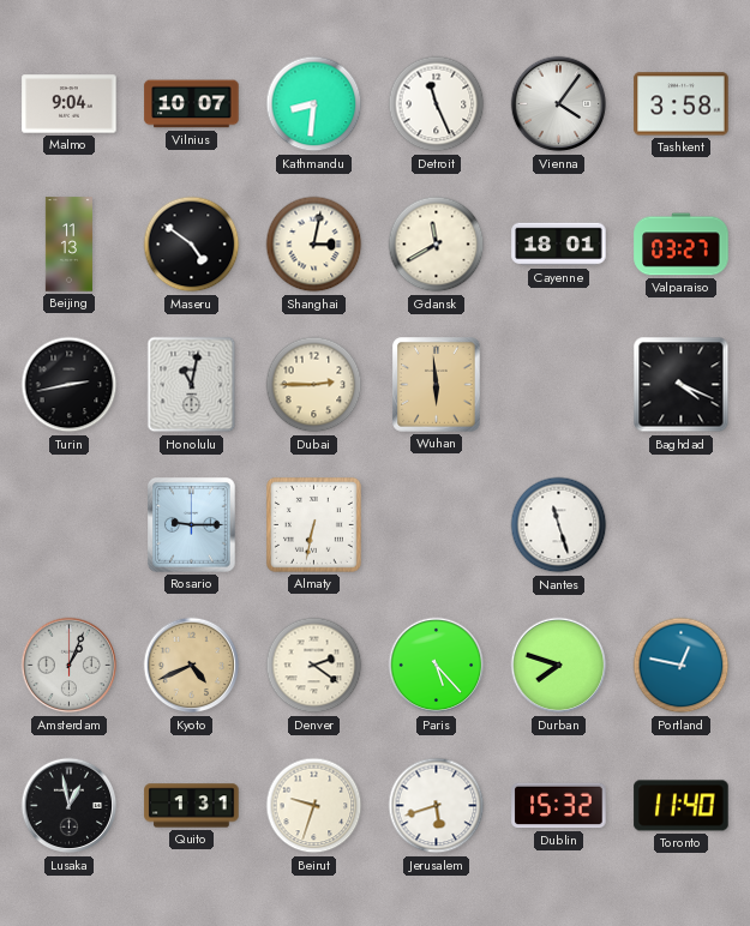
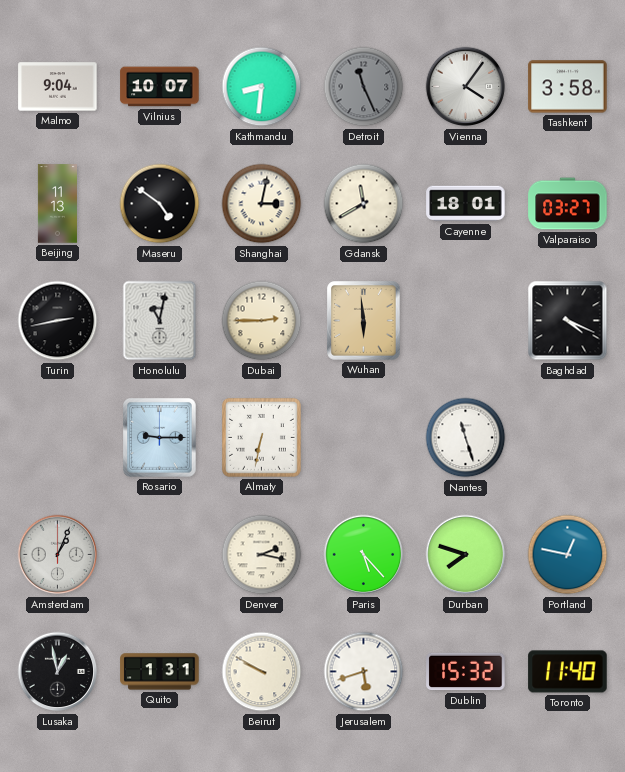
Detroit dial: white -> grey (364, 87)
Kyoto: 4:41 -> none (192, 666)
Denver: 2:21 -> 2:17 (262, 555)
Beirut: 9:33 -> 9:50 (262, 672)
